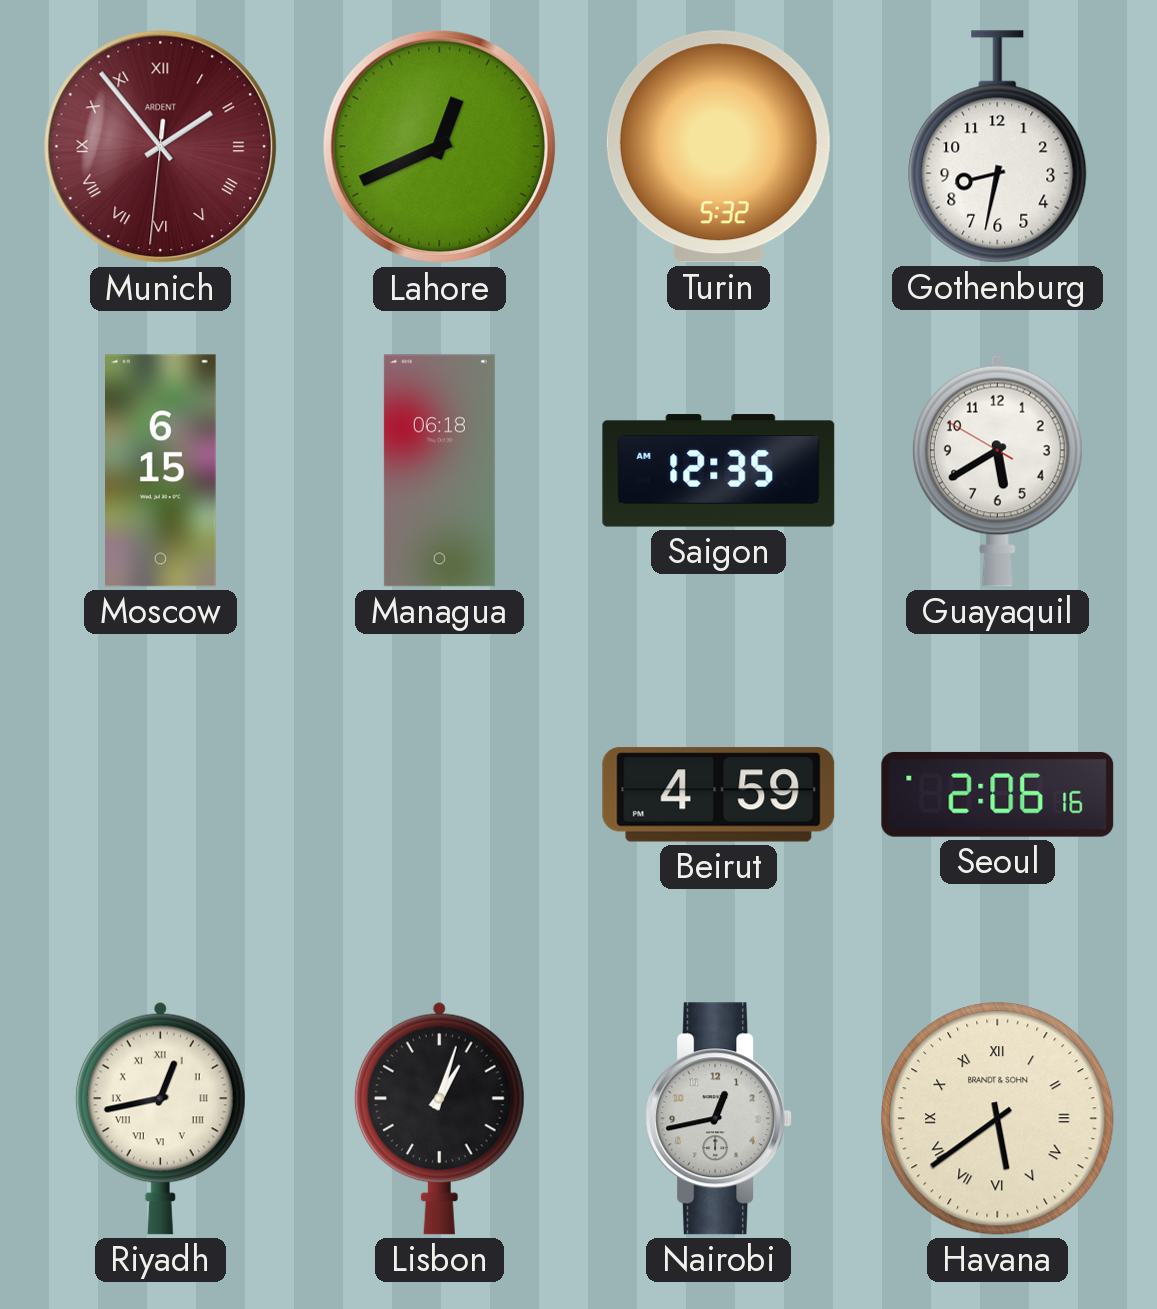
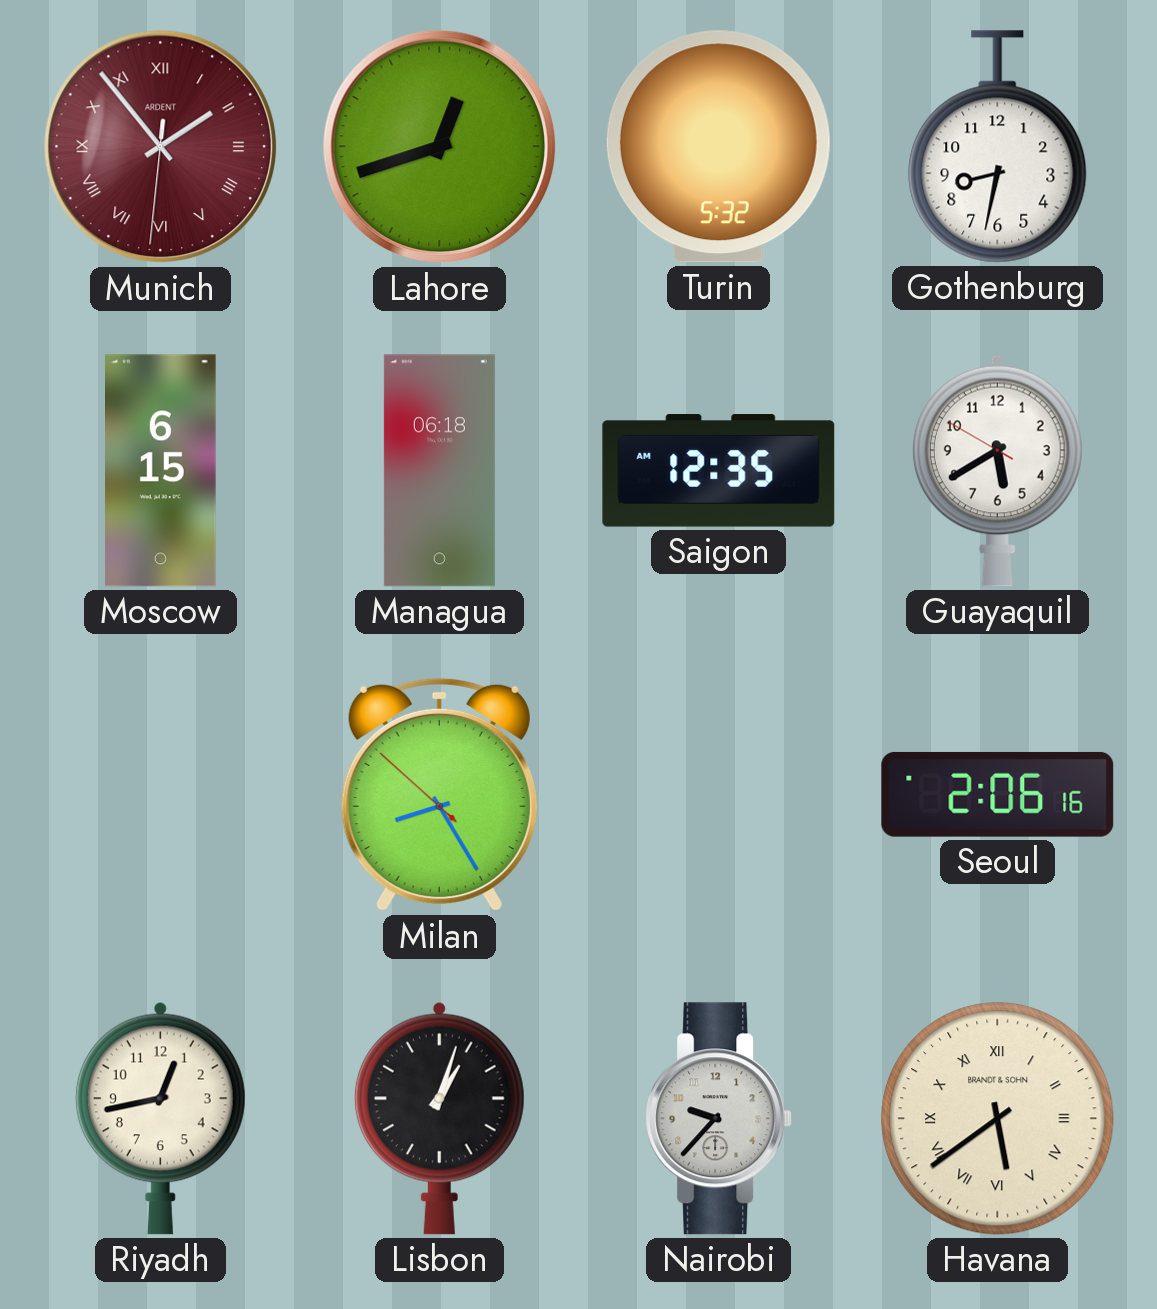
Lahore: 12:41 -> 12:42 (440, 147)
Milan: none -> 8:24 (439, 795)
Beirut: 4:59 -> none (719, 795)
Riyadh numerals: Roman -> Arabic (160, 1118)
Nairobi: 12:43 -> 9:37 (719, 1119)
